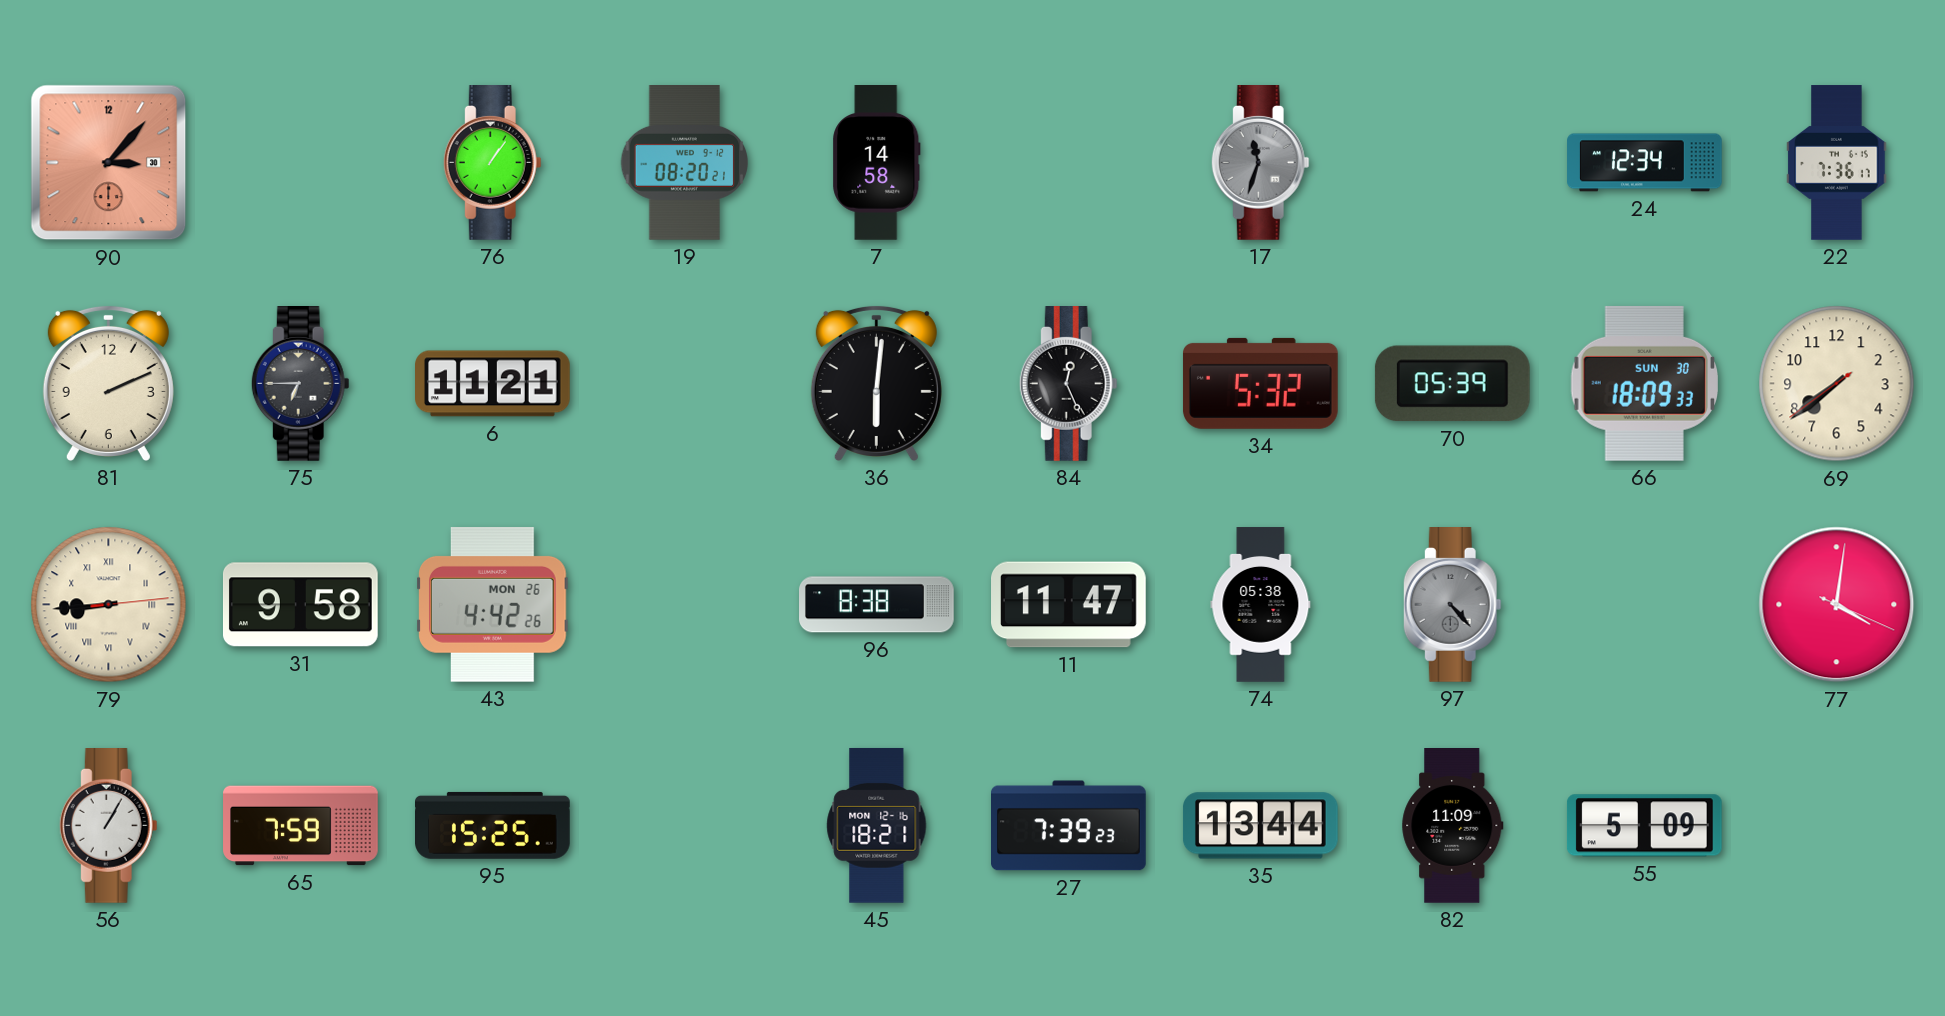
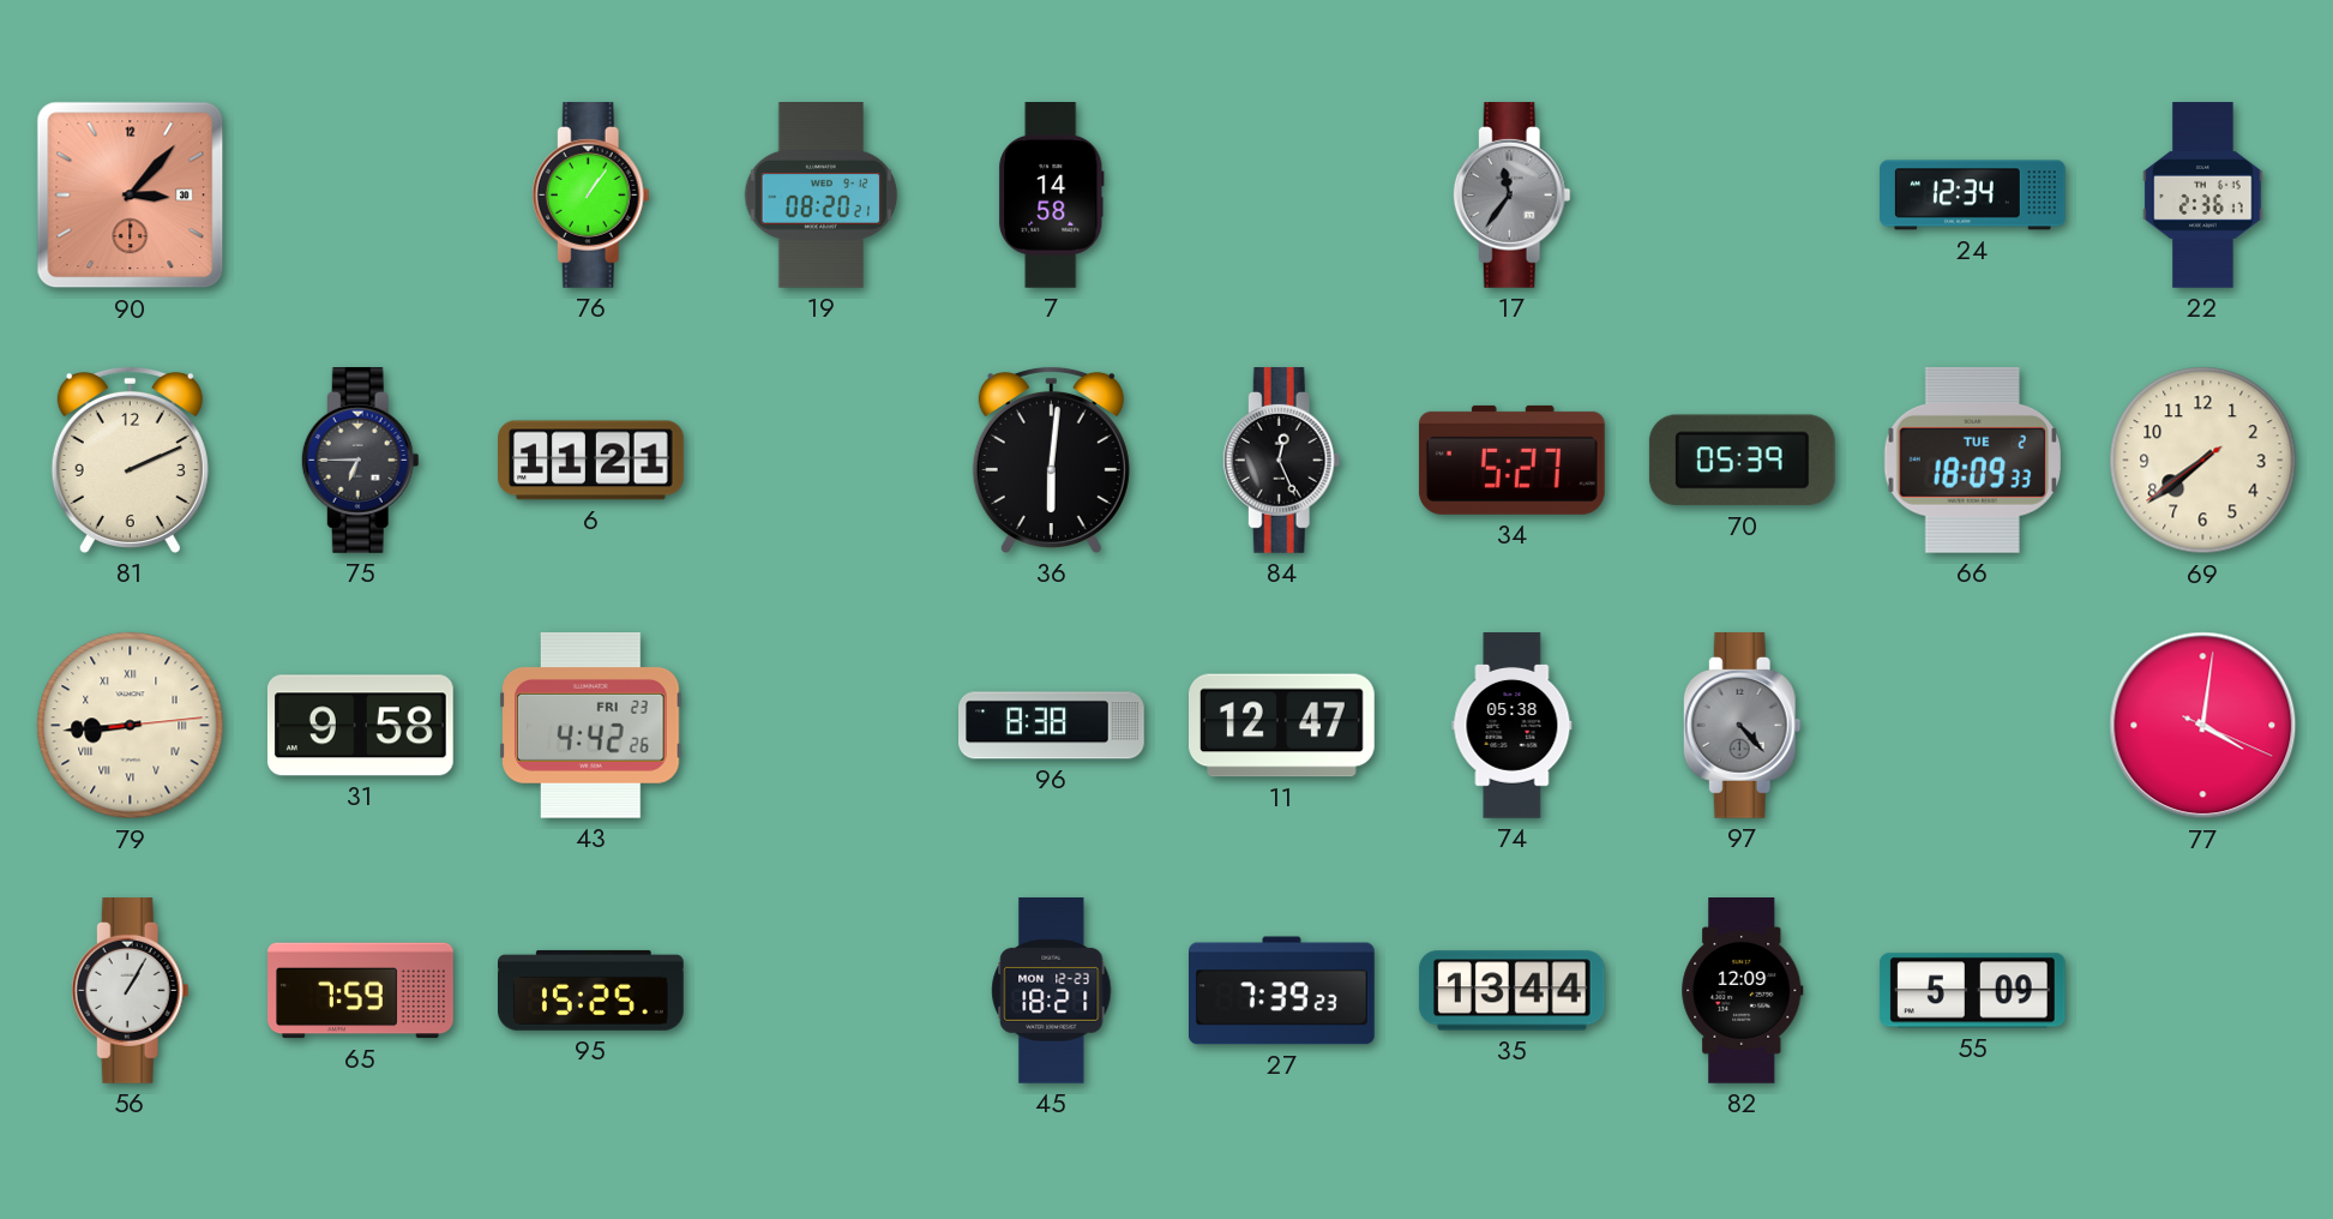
17: 11:33 -> 11:36 (1511, 196)
22: 7:36 -> 2:36 (2203, 196)
34: 5:32 -> 5:27 (1511, 460)
66 date: SUN 30 -> TUE 2 (1972, 460)
43 date: MON 26 -> FRI 23 (591, 725)
11: 11:47 -> 12:47 (1282, 726)
45 date: MON 12-16 -> MON 12-23 (1052, 990)
82: 11:09 -> 12:09 (1743, 991)
